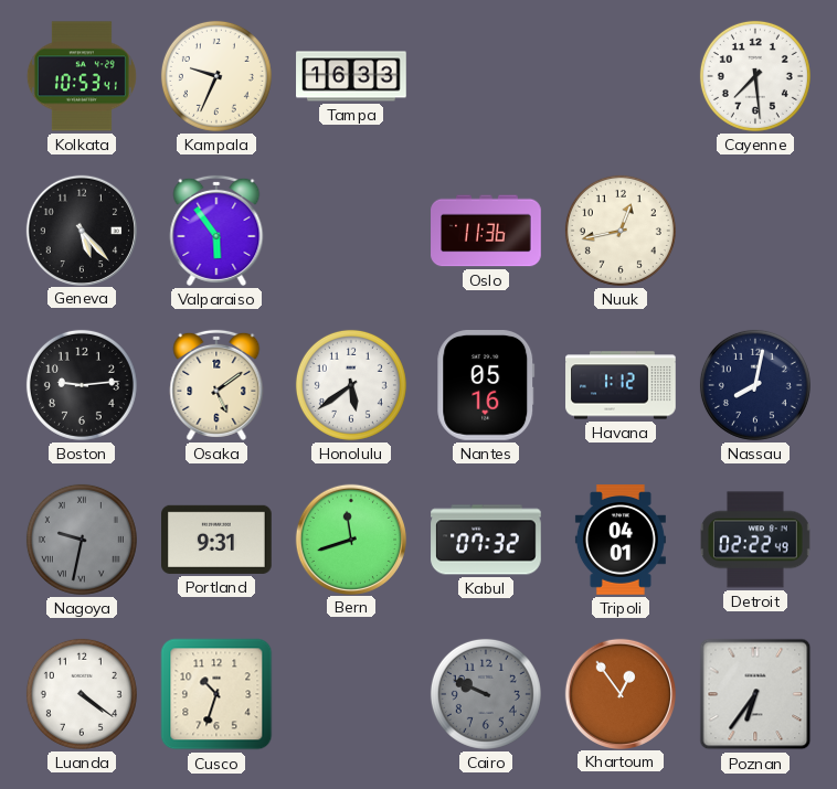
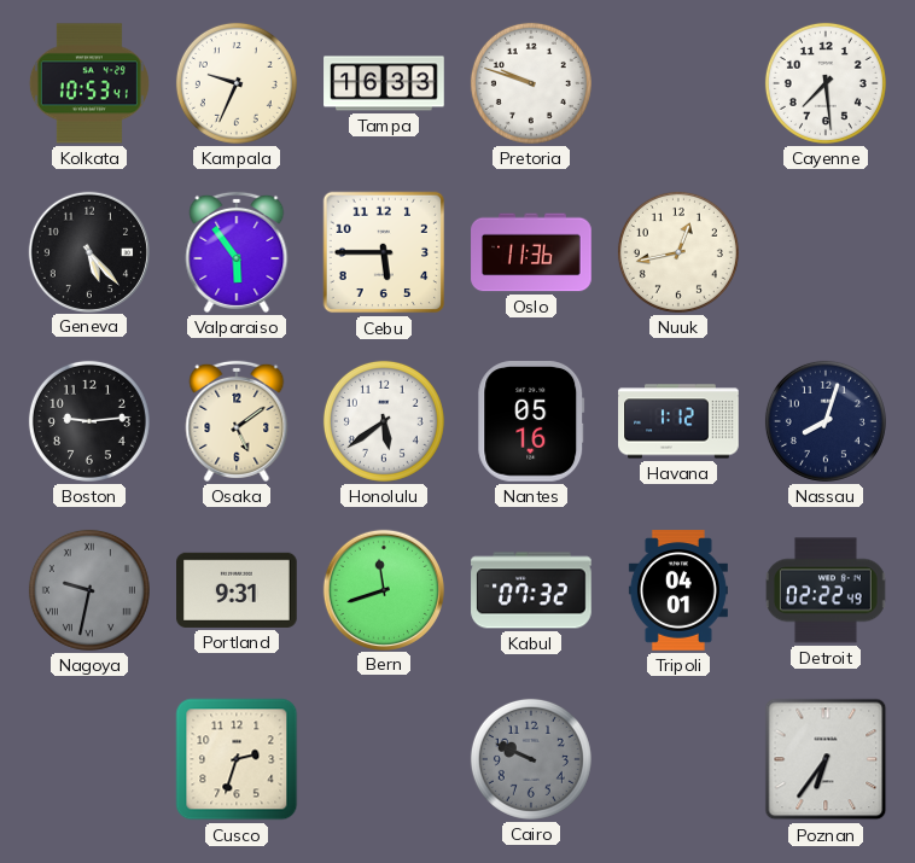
Pretoria: none -> 9:48 (531, 83)
Cebu: none -> 5:45 (384, 252)
Nassau: 8:02 -> 8:03 (826, 421)
Luanda: 4:21 -> none (82, 694)
Cusco: 10:33 -> 2:33 (237, 759)
Khartoum: 12:54 -> none (619, 693)
